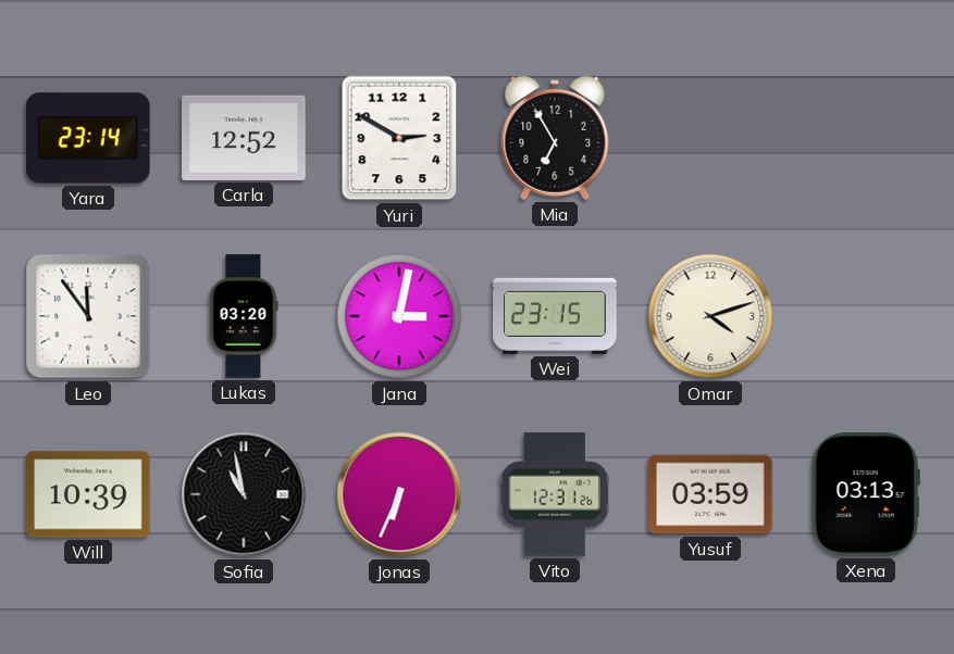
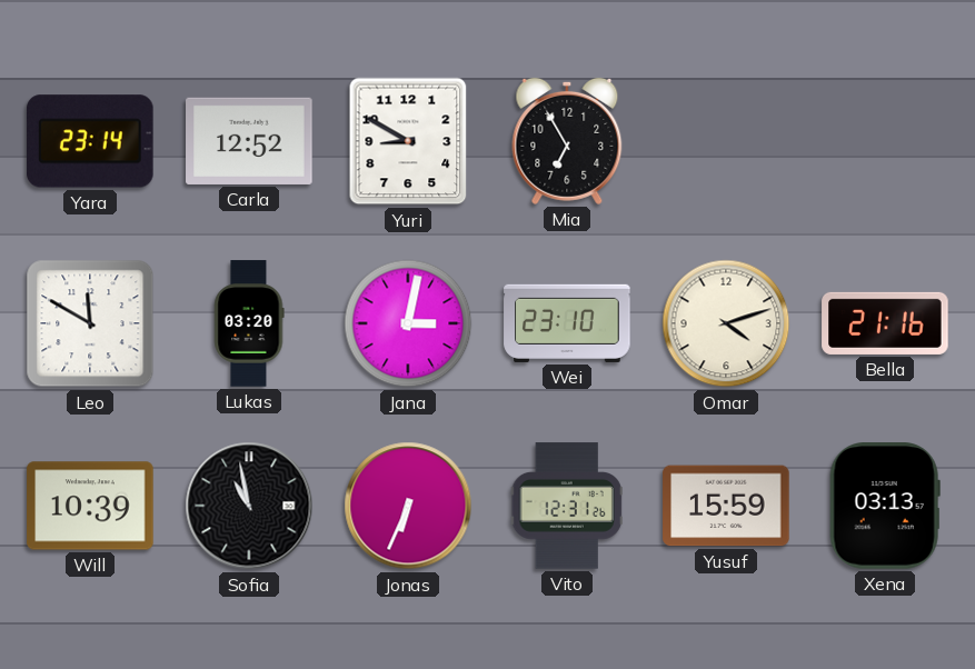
Yuri: 2:50 -> 8:50 (408, 141)
Leo: 11:54 -> 11:50 (90, 323)
Wei: 23:15 -> 23:10 (567, 323)
Bella: none -> 21:16 (885, 323)
Yusuf: 03:59 -> 15:59 (726, 506)
